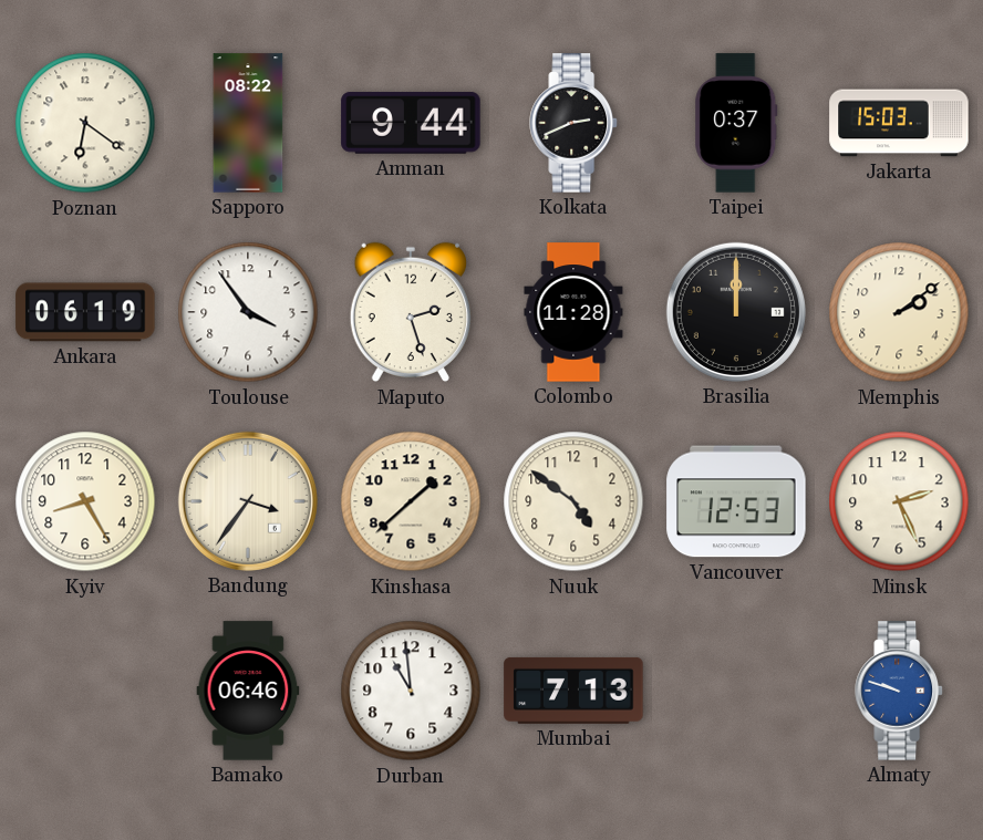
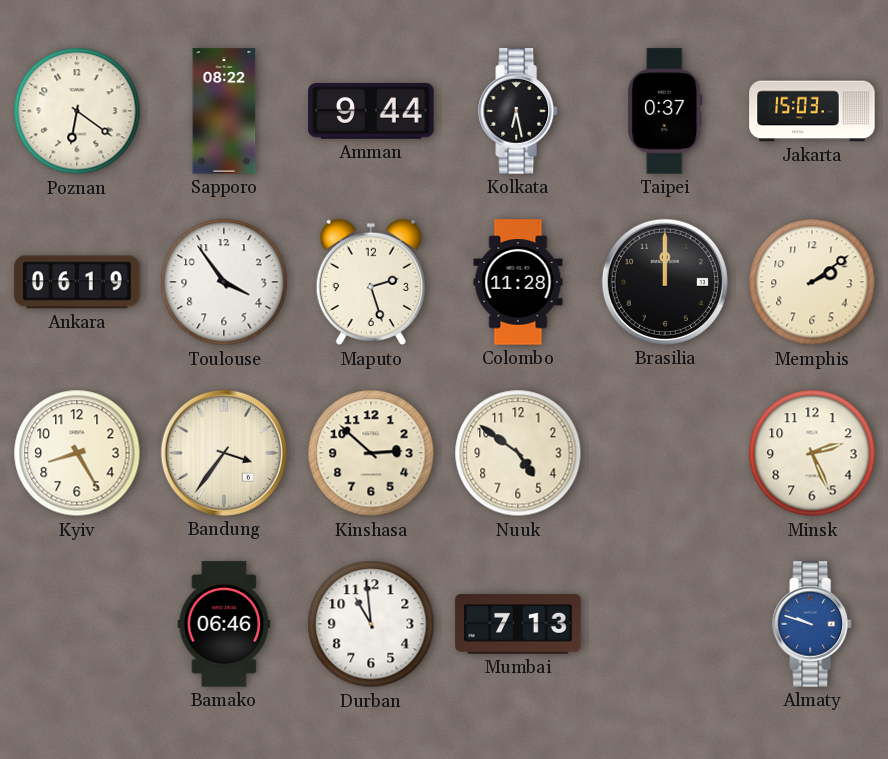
Kolkata: 2:41 -> 6:28 (518, 111)
Kinshasa: 1:38 -> 2:52 (371, 453)
Vancouver: 12:53 -> none (736, 501)
